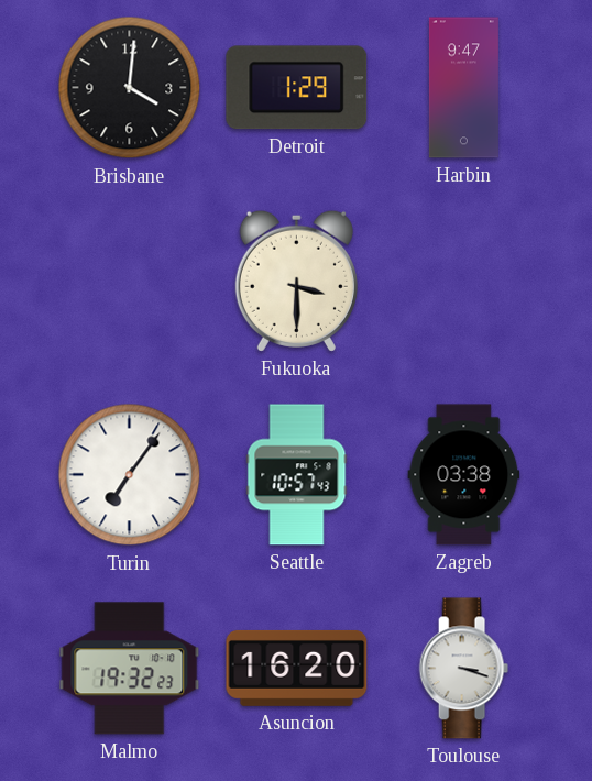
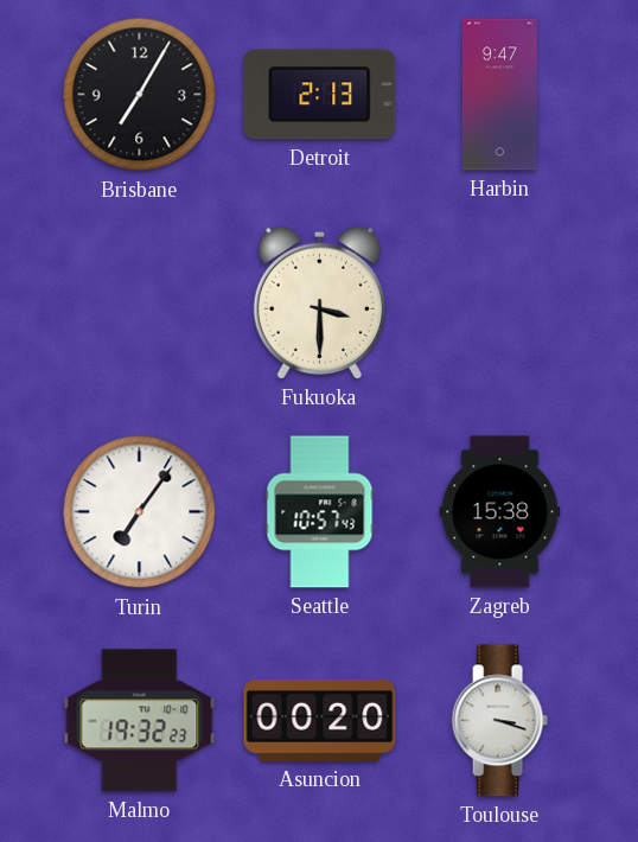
Brisbane: 4:01 -> 7:05 (140, 95)
Detroit: 1:29 -> 2:13 (320, 95)
Zagreb: 03:38 -> 15:38 (500, 512)
Asuncion: 16:20 -> 00:20 (320, 720)
